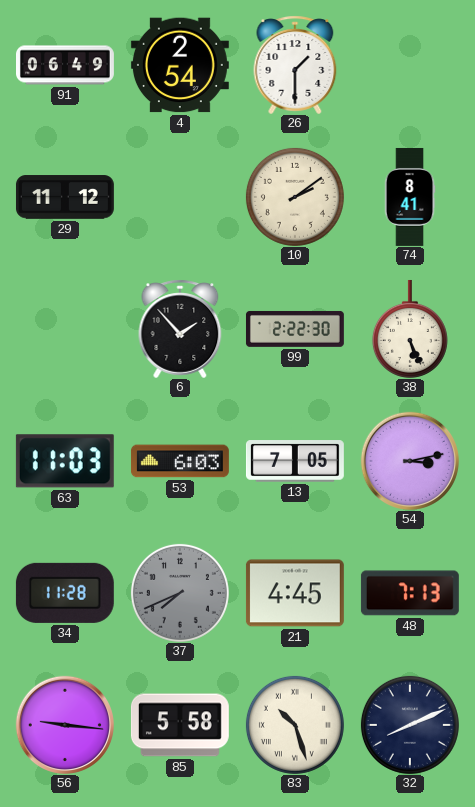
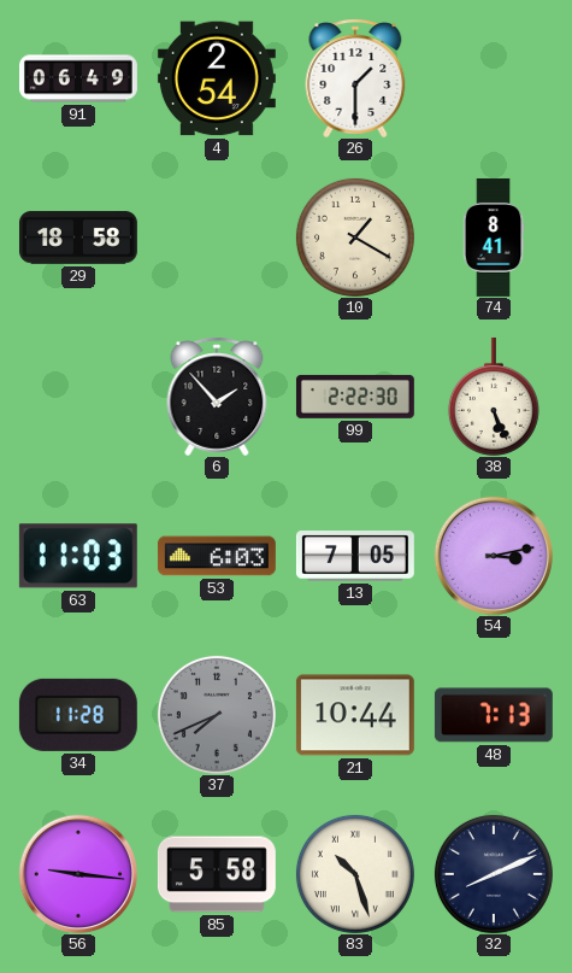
29: 11:12 -> 18:58 (78, 238)
10: 2:09 -> 1:20 (355, 238)
21: 4:45 -> 10:44 (355, 715)
